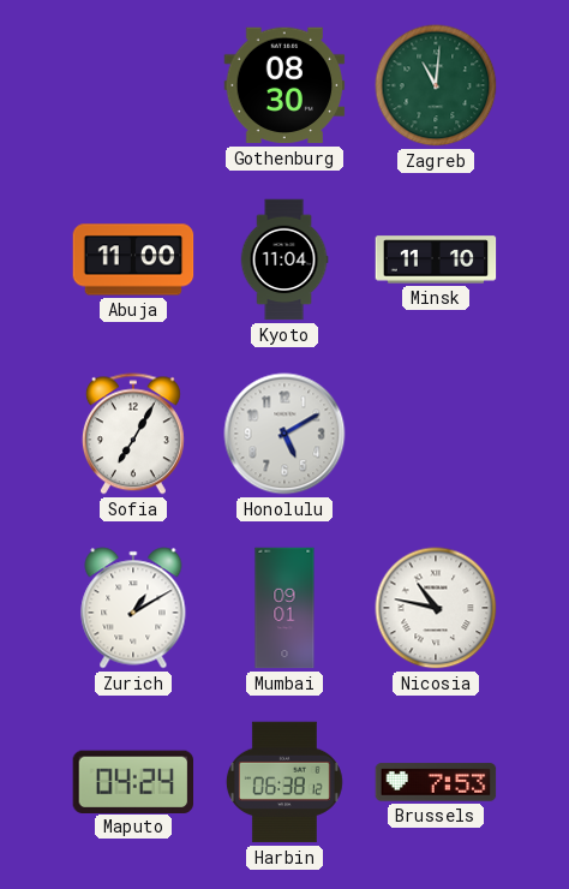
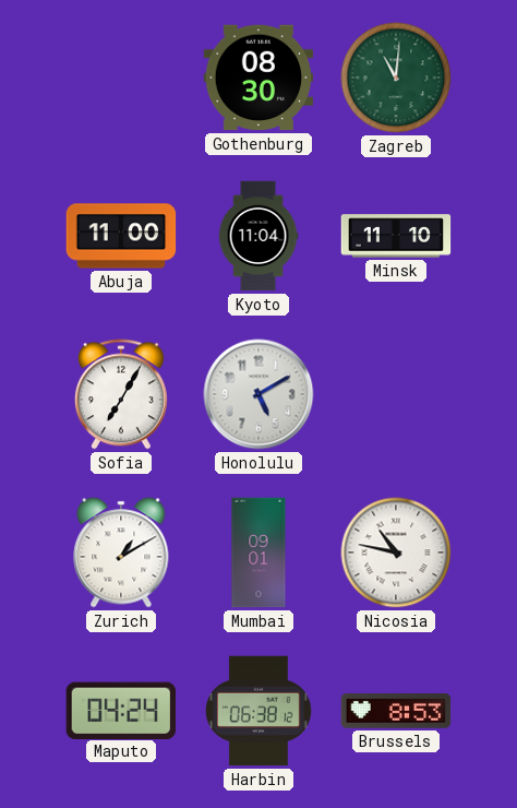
Brussels: 7:53 -> 8:53 (396, 711)
